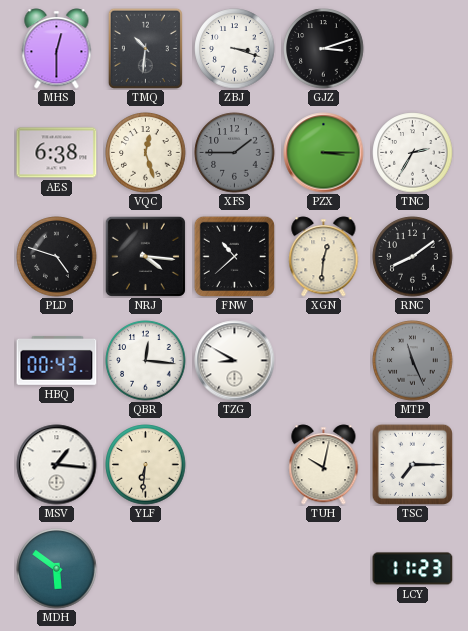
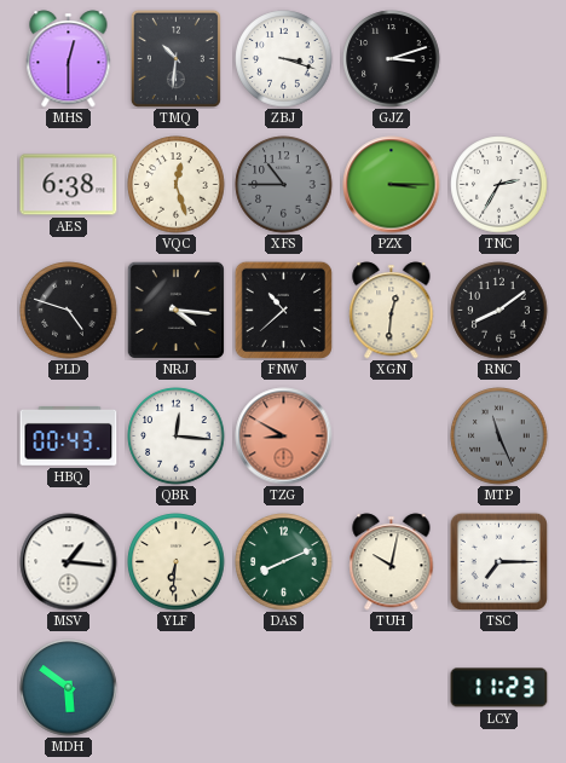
XFS: 1:45 -> 10:45 (284, 185)
TZG dial: white -> salmon (284, 437)
DAS: none -> 8:11 (284, 562)
